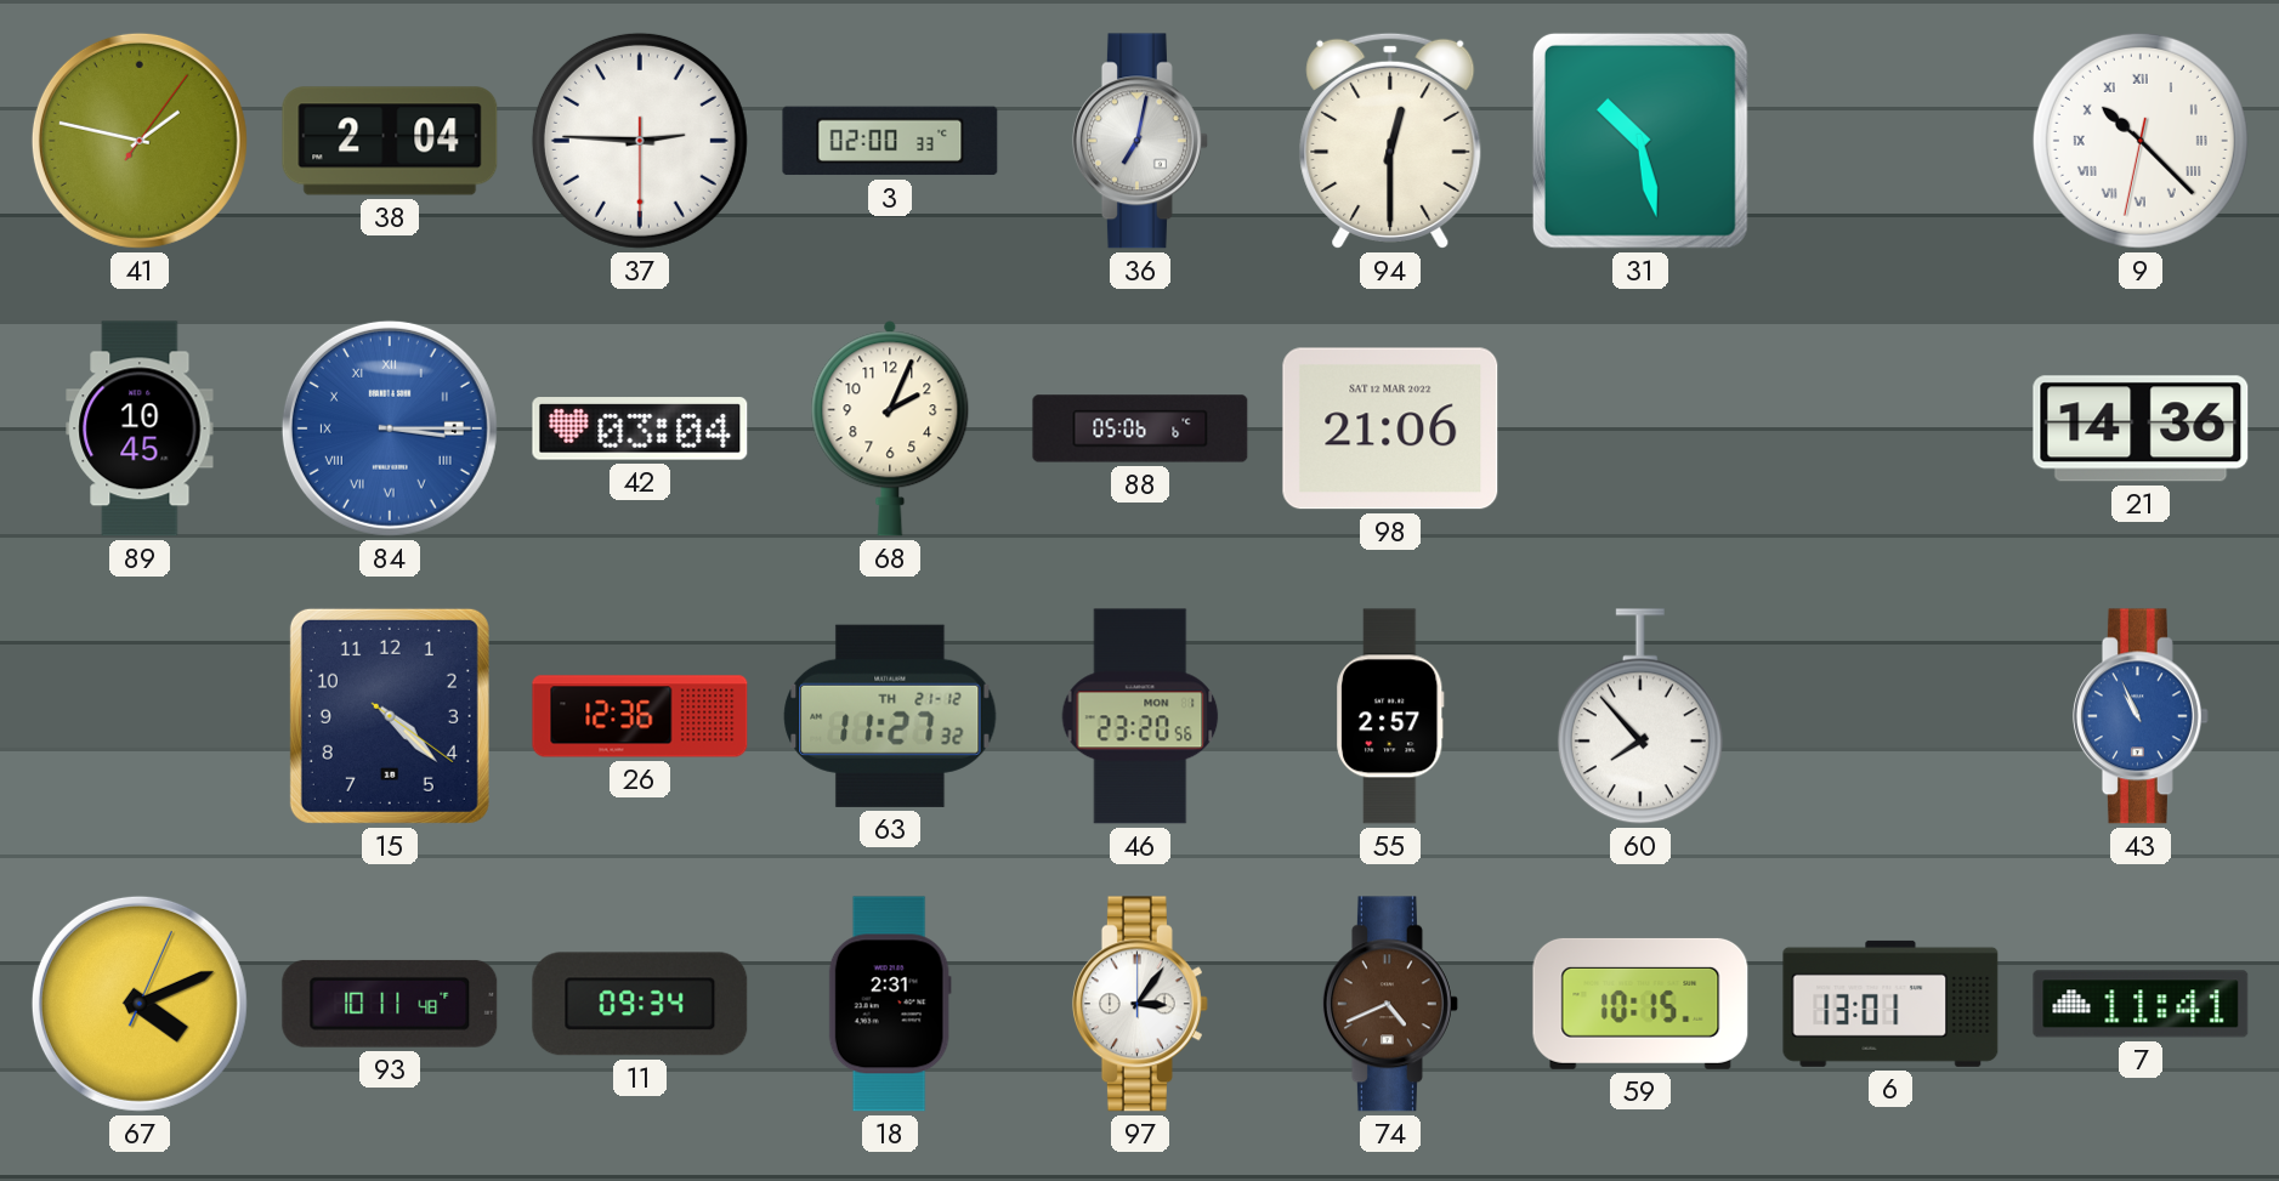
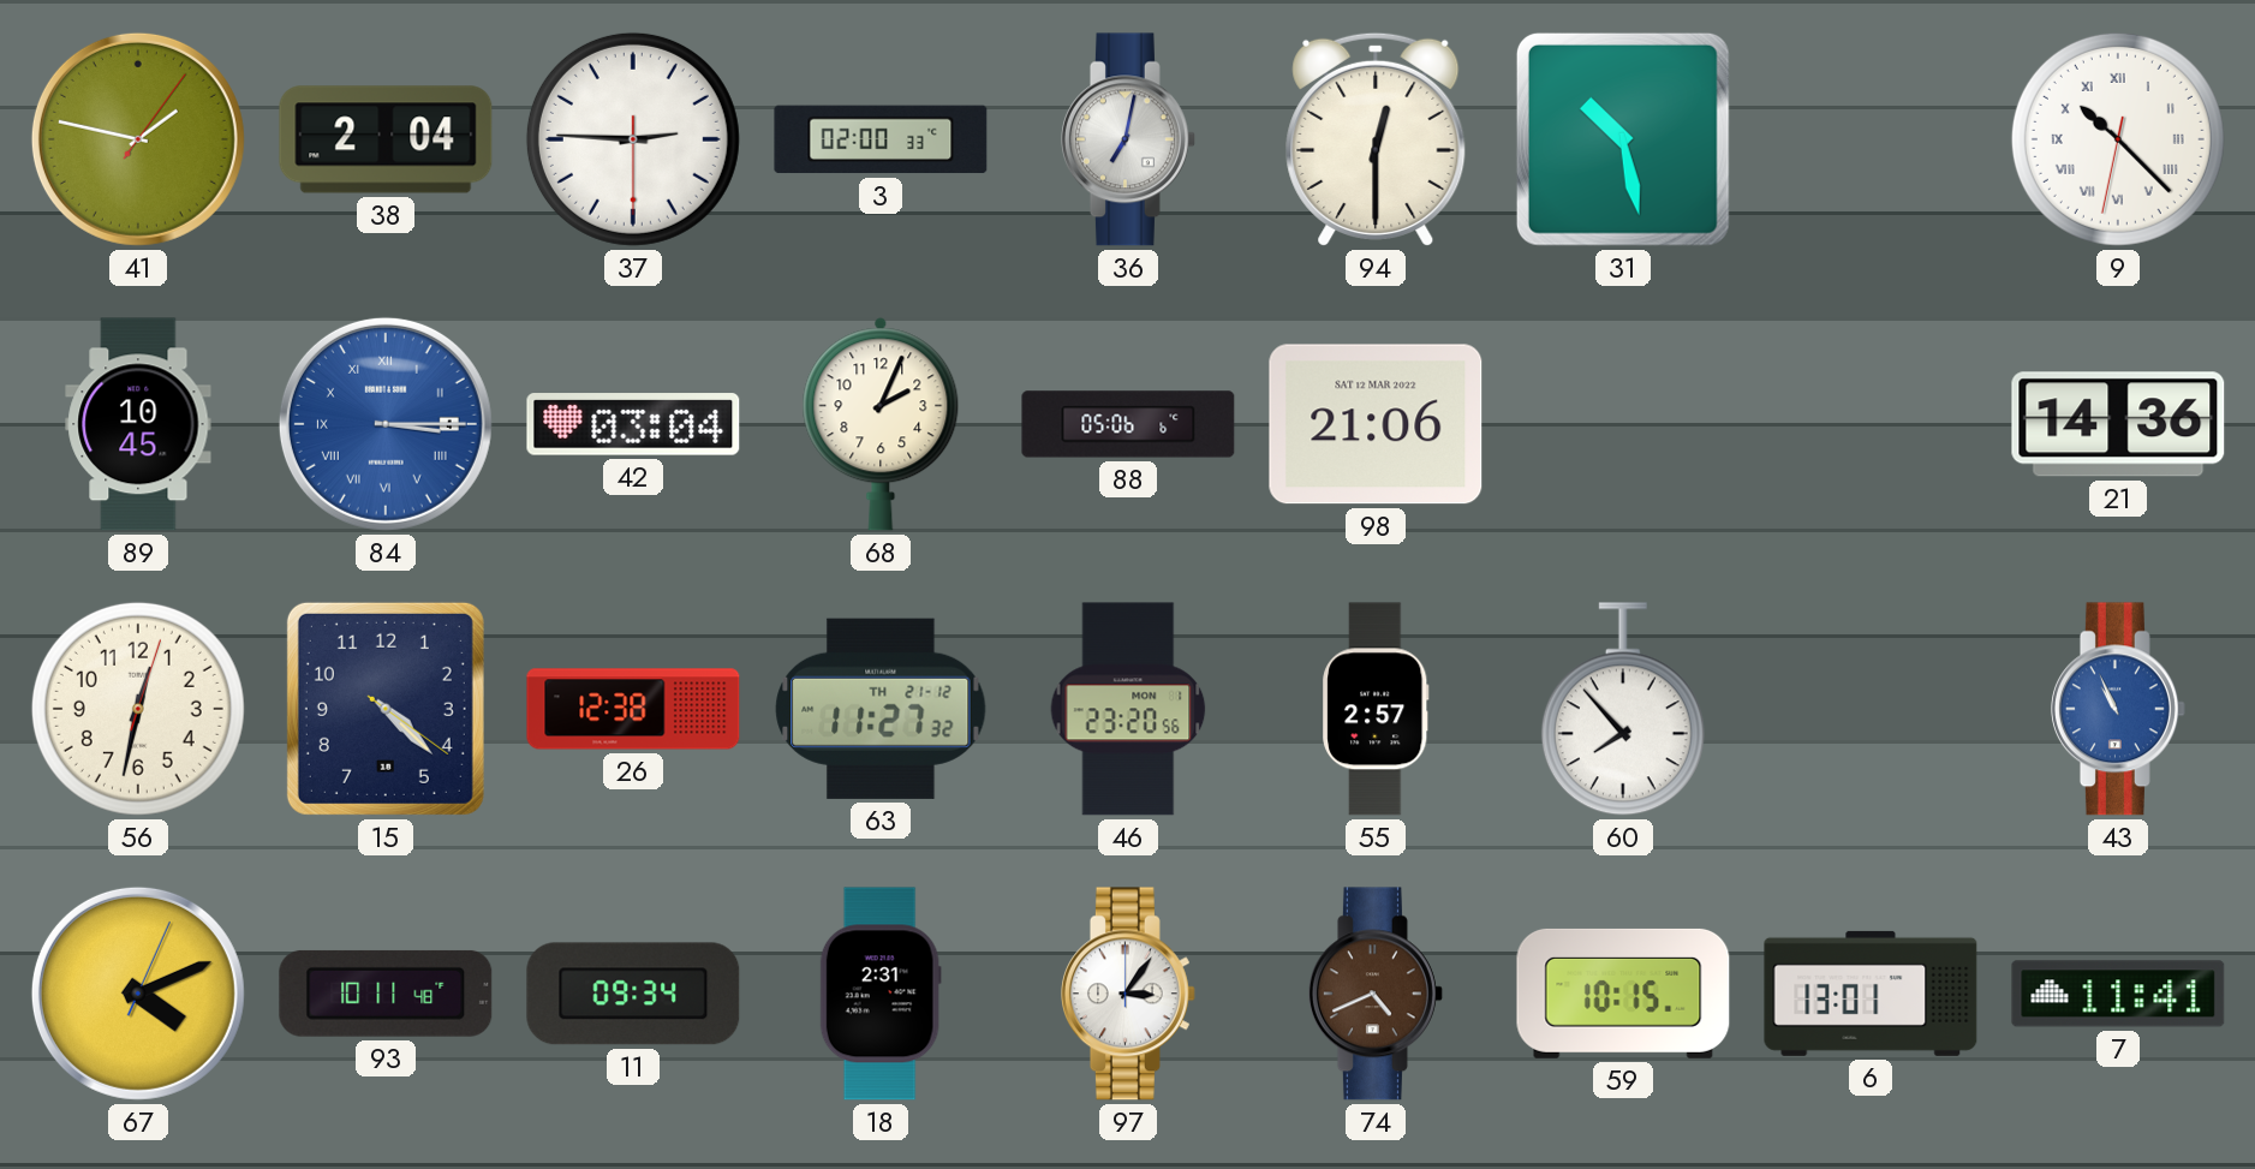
56: none -> 12:32 (138, 709)
26: 12:36 -> 12:38 (633, 709)
